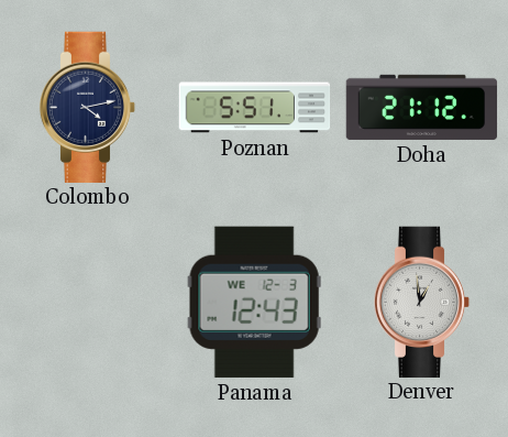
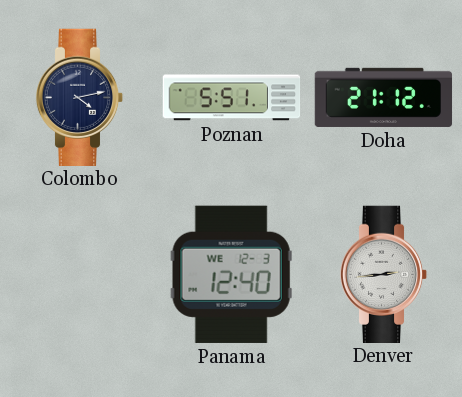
Panama: 12:43 -> 12:40 (231, 274)
Denver: 12:59 -> 2:44 (384, 274)
